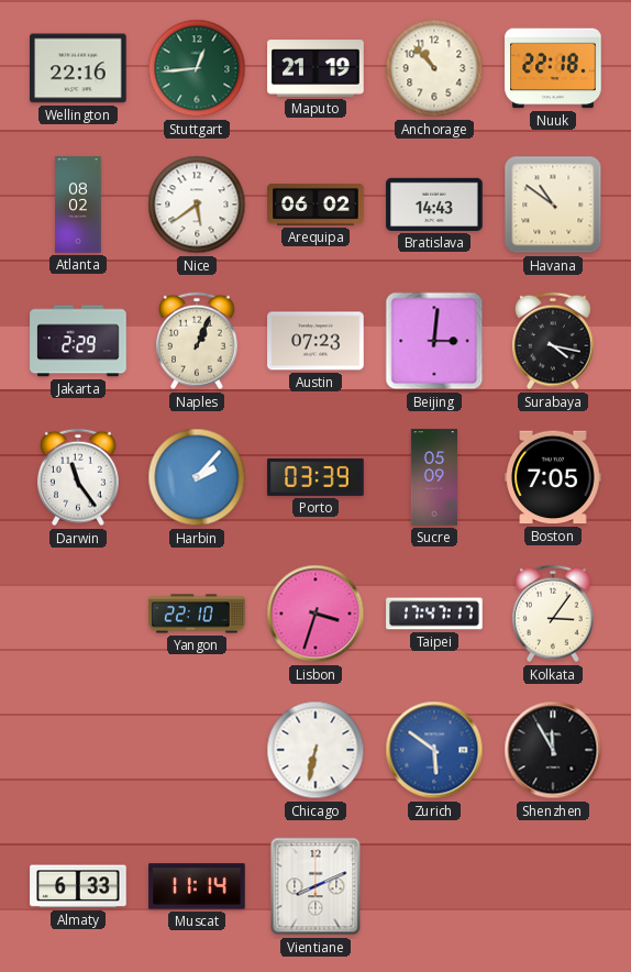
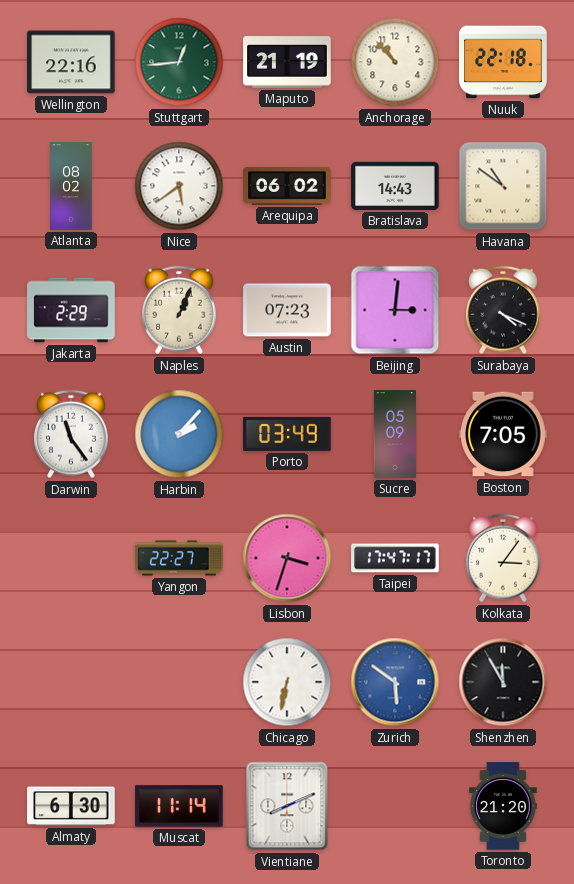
Surabaya: 4:17 -> 4:19 (504, 310)
Porto: 03:39 -> 03:49 (287, 434)
Yangon: 22:10 -> 22:27 (179, 558)
Almaty: 6:33 -> 6:30 (71, 806)
Toronto: none -> 21:20 (503, 806)
